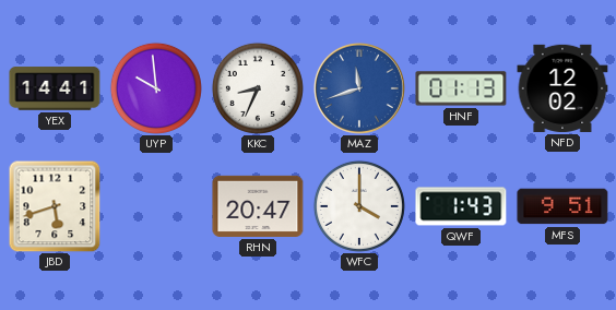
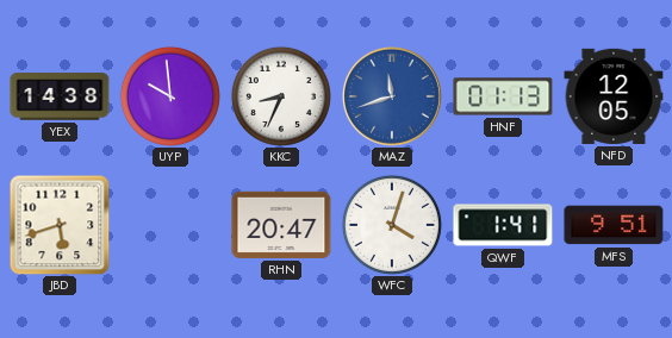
YEX: 14:41 -> 14:38 (60, 96)
NFD: 12:02 -> 12:05 (614, 96)
WFC: 4:00 -> 4:03 (392, 225)
QWF: 1:43 -> 1:41 (503, 225)
